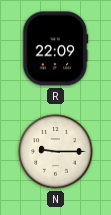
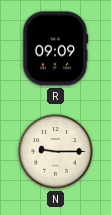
R: 22:09 -> 09:09 (55, 49)
